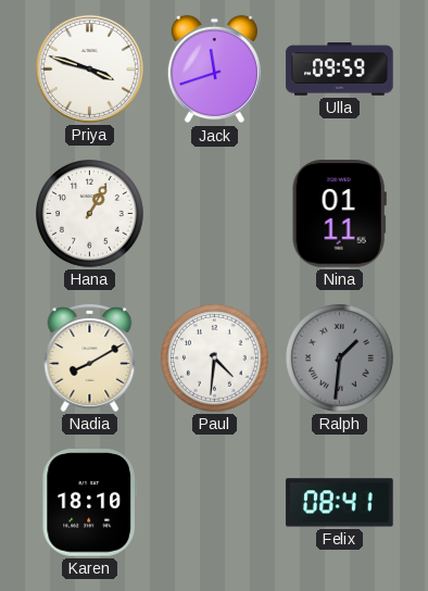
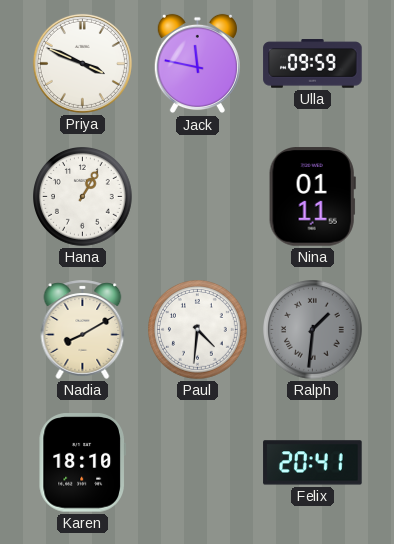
Priya: 3:48 -> 3:49 (82, 63)
Jack: 11:42 -> 11:47 (197, 64)
Felix: 08:41 -> 20:41 (313, 463)
